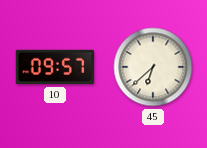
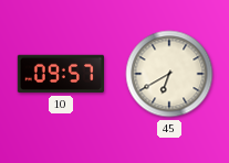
45: 6:38 -> 6:40 (169, 74)
